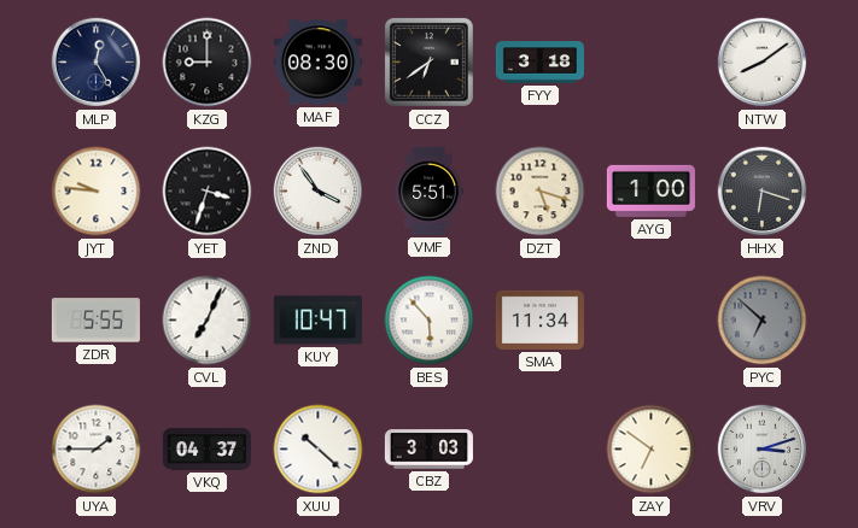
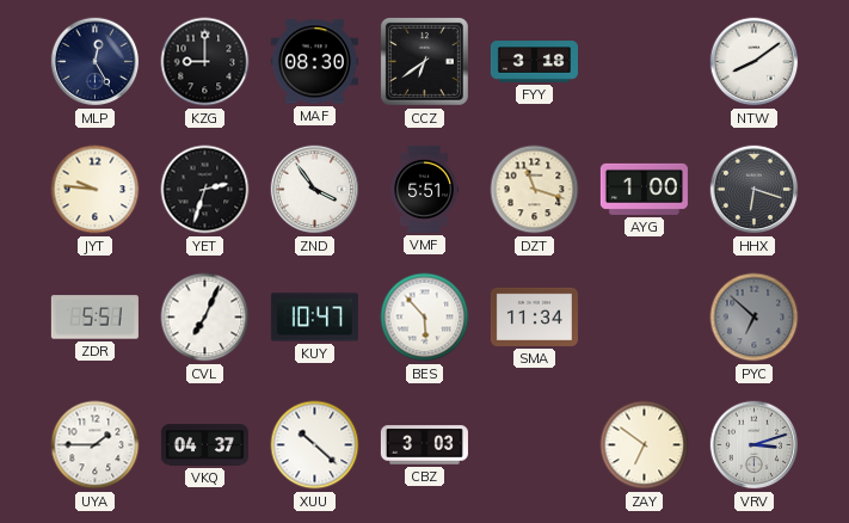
YET: 3:33 -> 2:33 (205, 190)
DZT: 5:18 -> 11:18 (535, 190)
ZDR: 5:55 -> 5:51 (94, 318)
